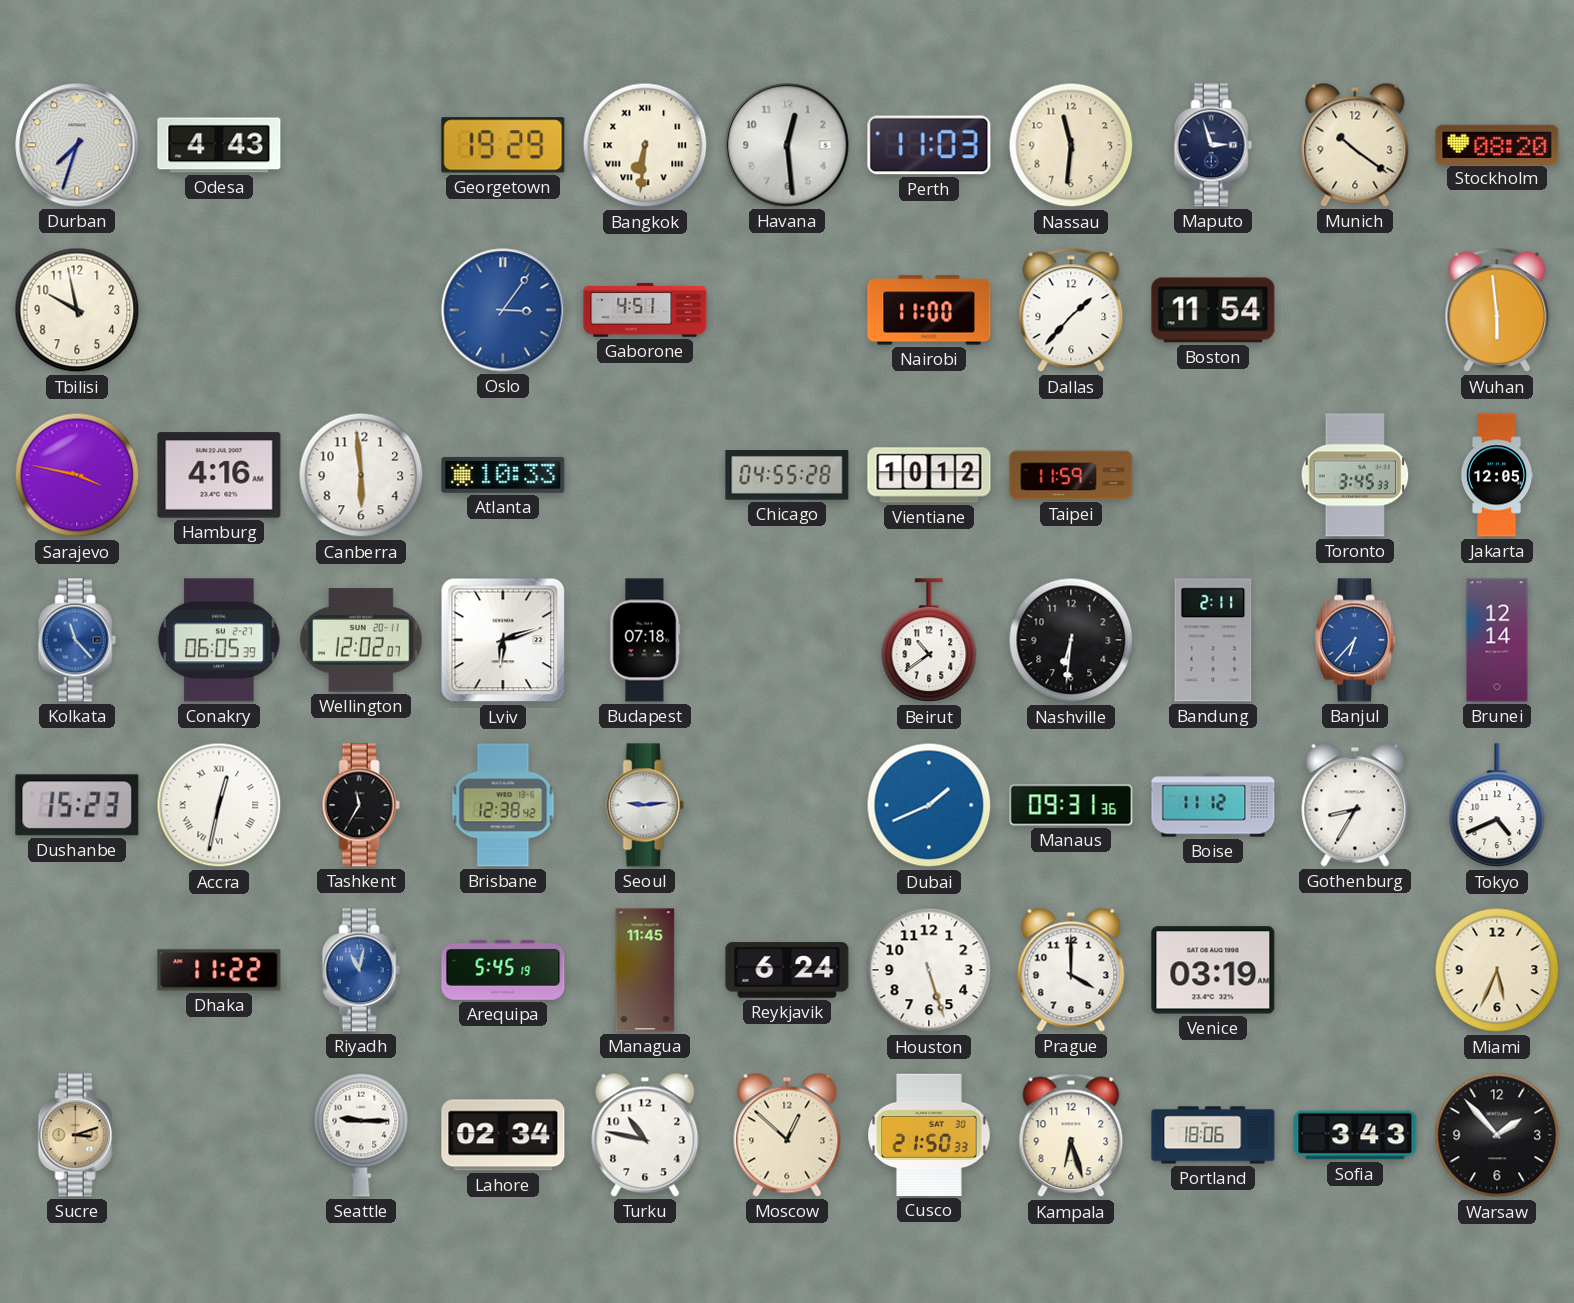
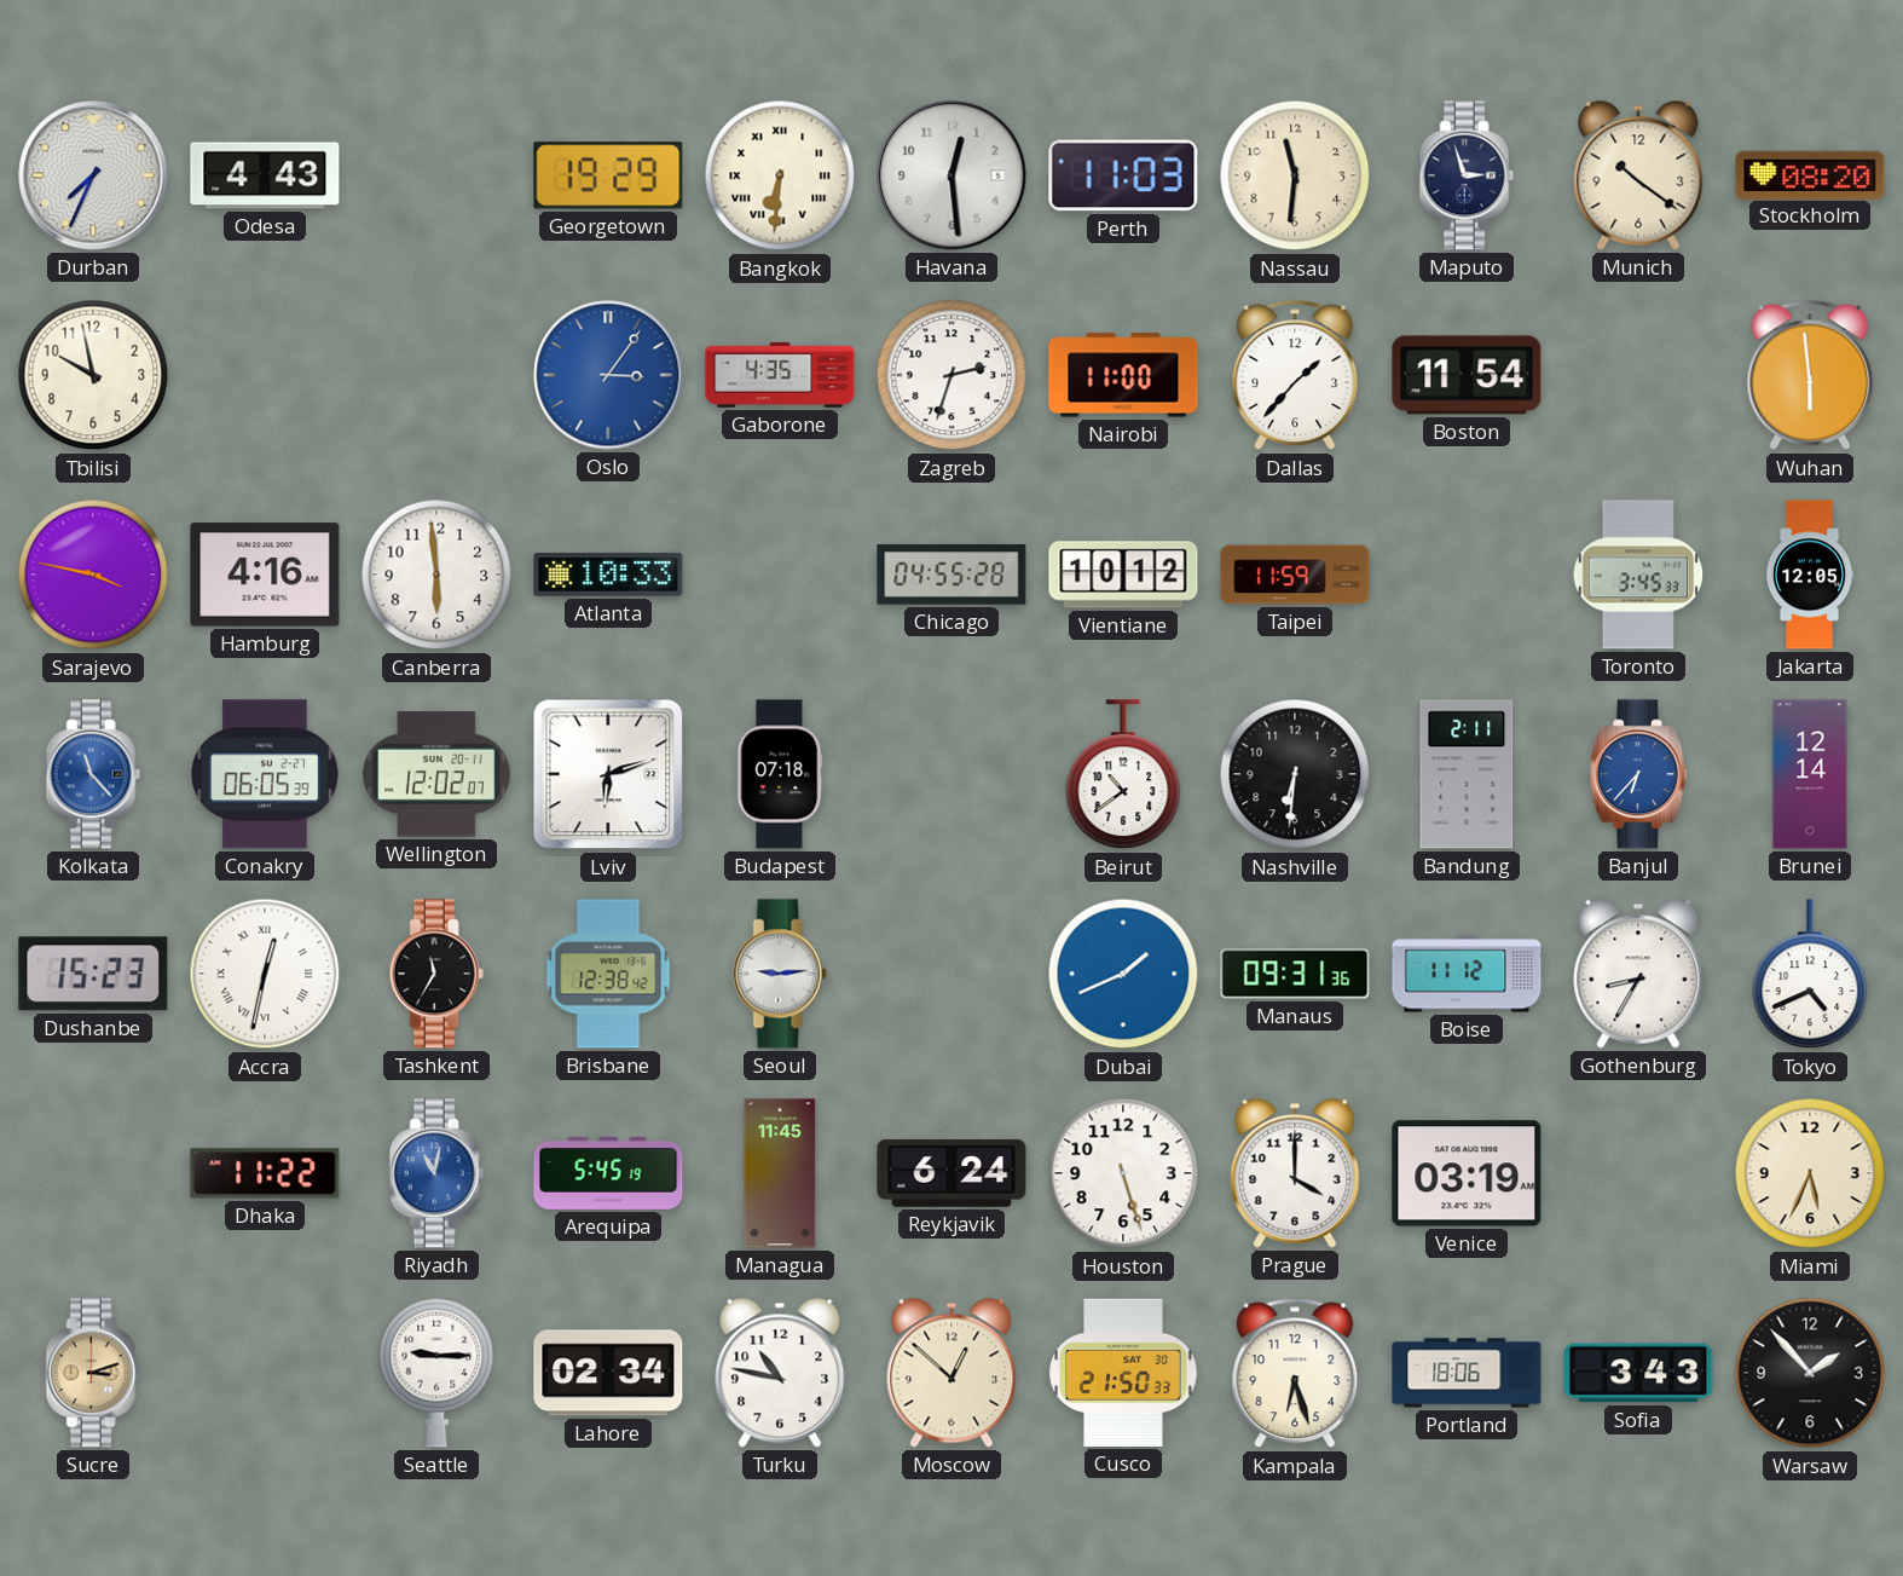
Durban: 7:33 -> 7:34 (93, 175)
Gaborone: 4:51 -> 4:35 (780, 375)
Zagreb: none -> 2:33 (951, 375)
